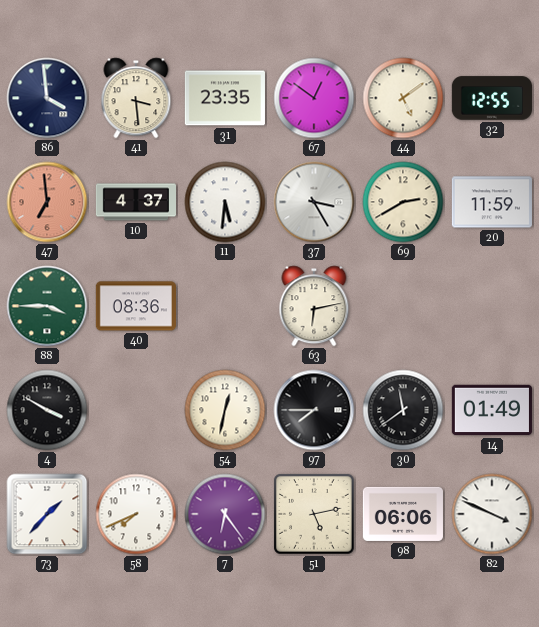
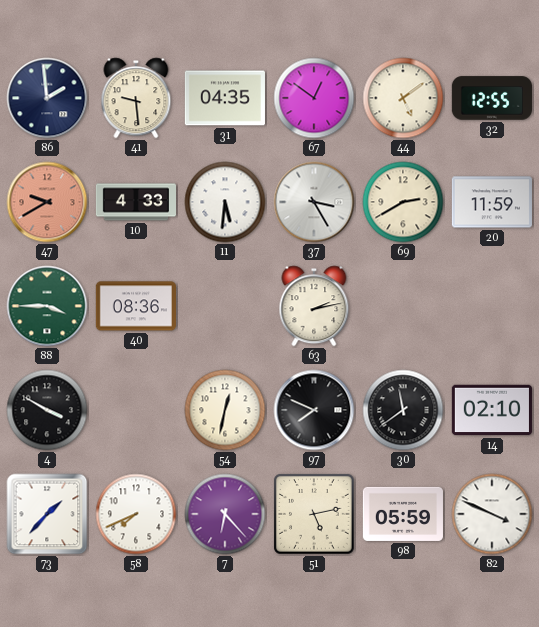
86: 3:59 -> 1:59 (47, 98)
41: 3:29 -> 9:29 (136, 98)
31: 23:35 -> 04:35 (225, 98)
47: 6:59 -> 9:40 (47, 202)
10: 4:37 -> 4:33 (135, 202)
63: 6:13 -> 2:13 (314, 306)
97: 7:45 -> 7:49 (314, 410)
14: 01:49 -> 02:10 (492, 410)
7: 6:24 -> 6:23 (225, 514)
98: 06:06 -> 05:59 (403, 514)
